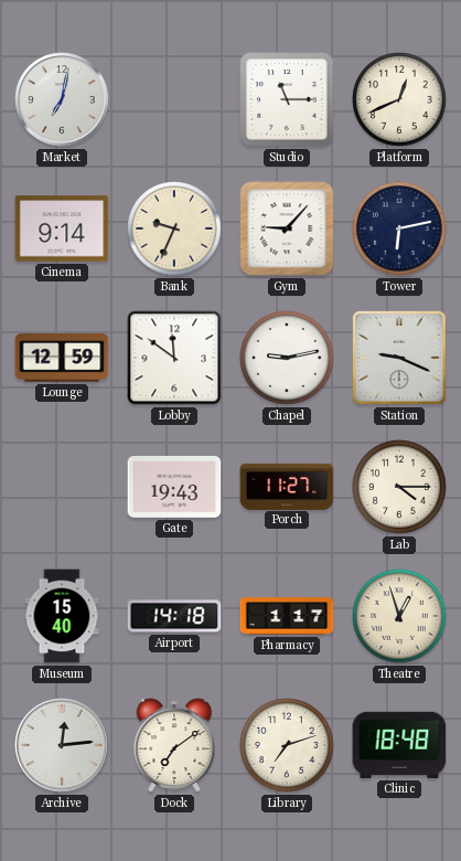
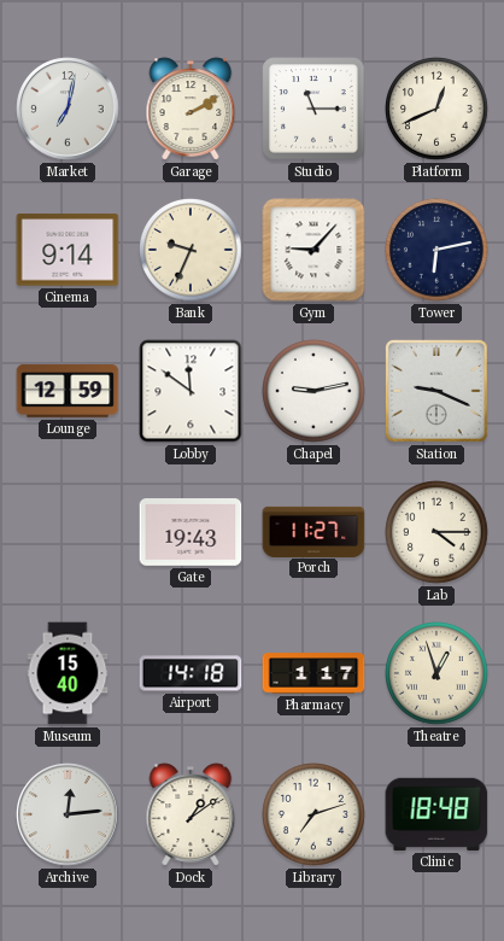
Garage: none -> 2:10 (191, 109)
Dock: 7:09 -> 1:09 (191, 814)
